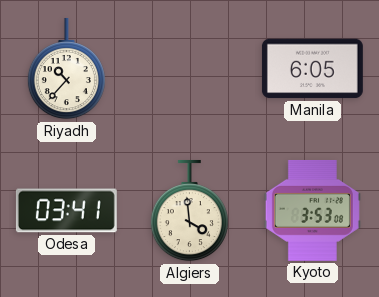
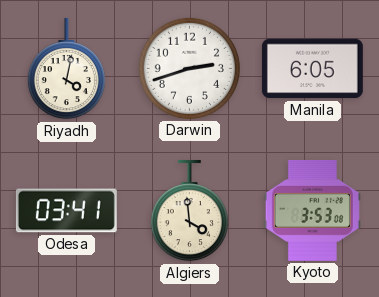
Riyadh: 10:37 -> 4:02 (66, 69)
Darwin: none -> 2:42 (189, 68)
